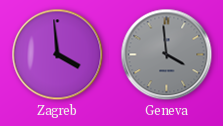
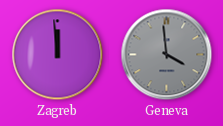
Zagreb: 3:59 -> 11:59 (58, 55)
